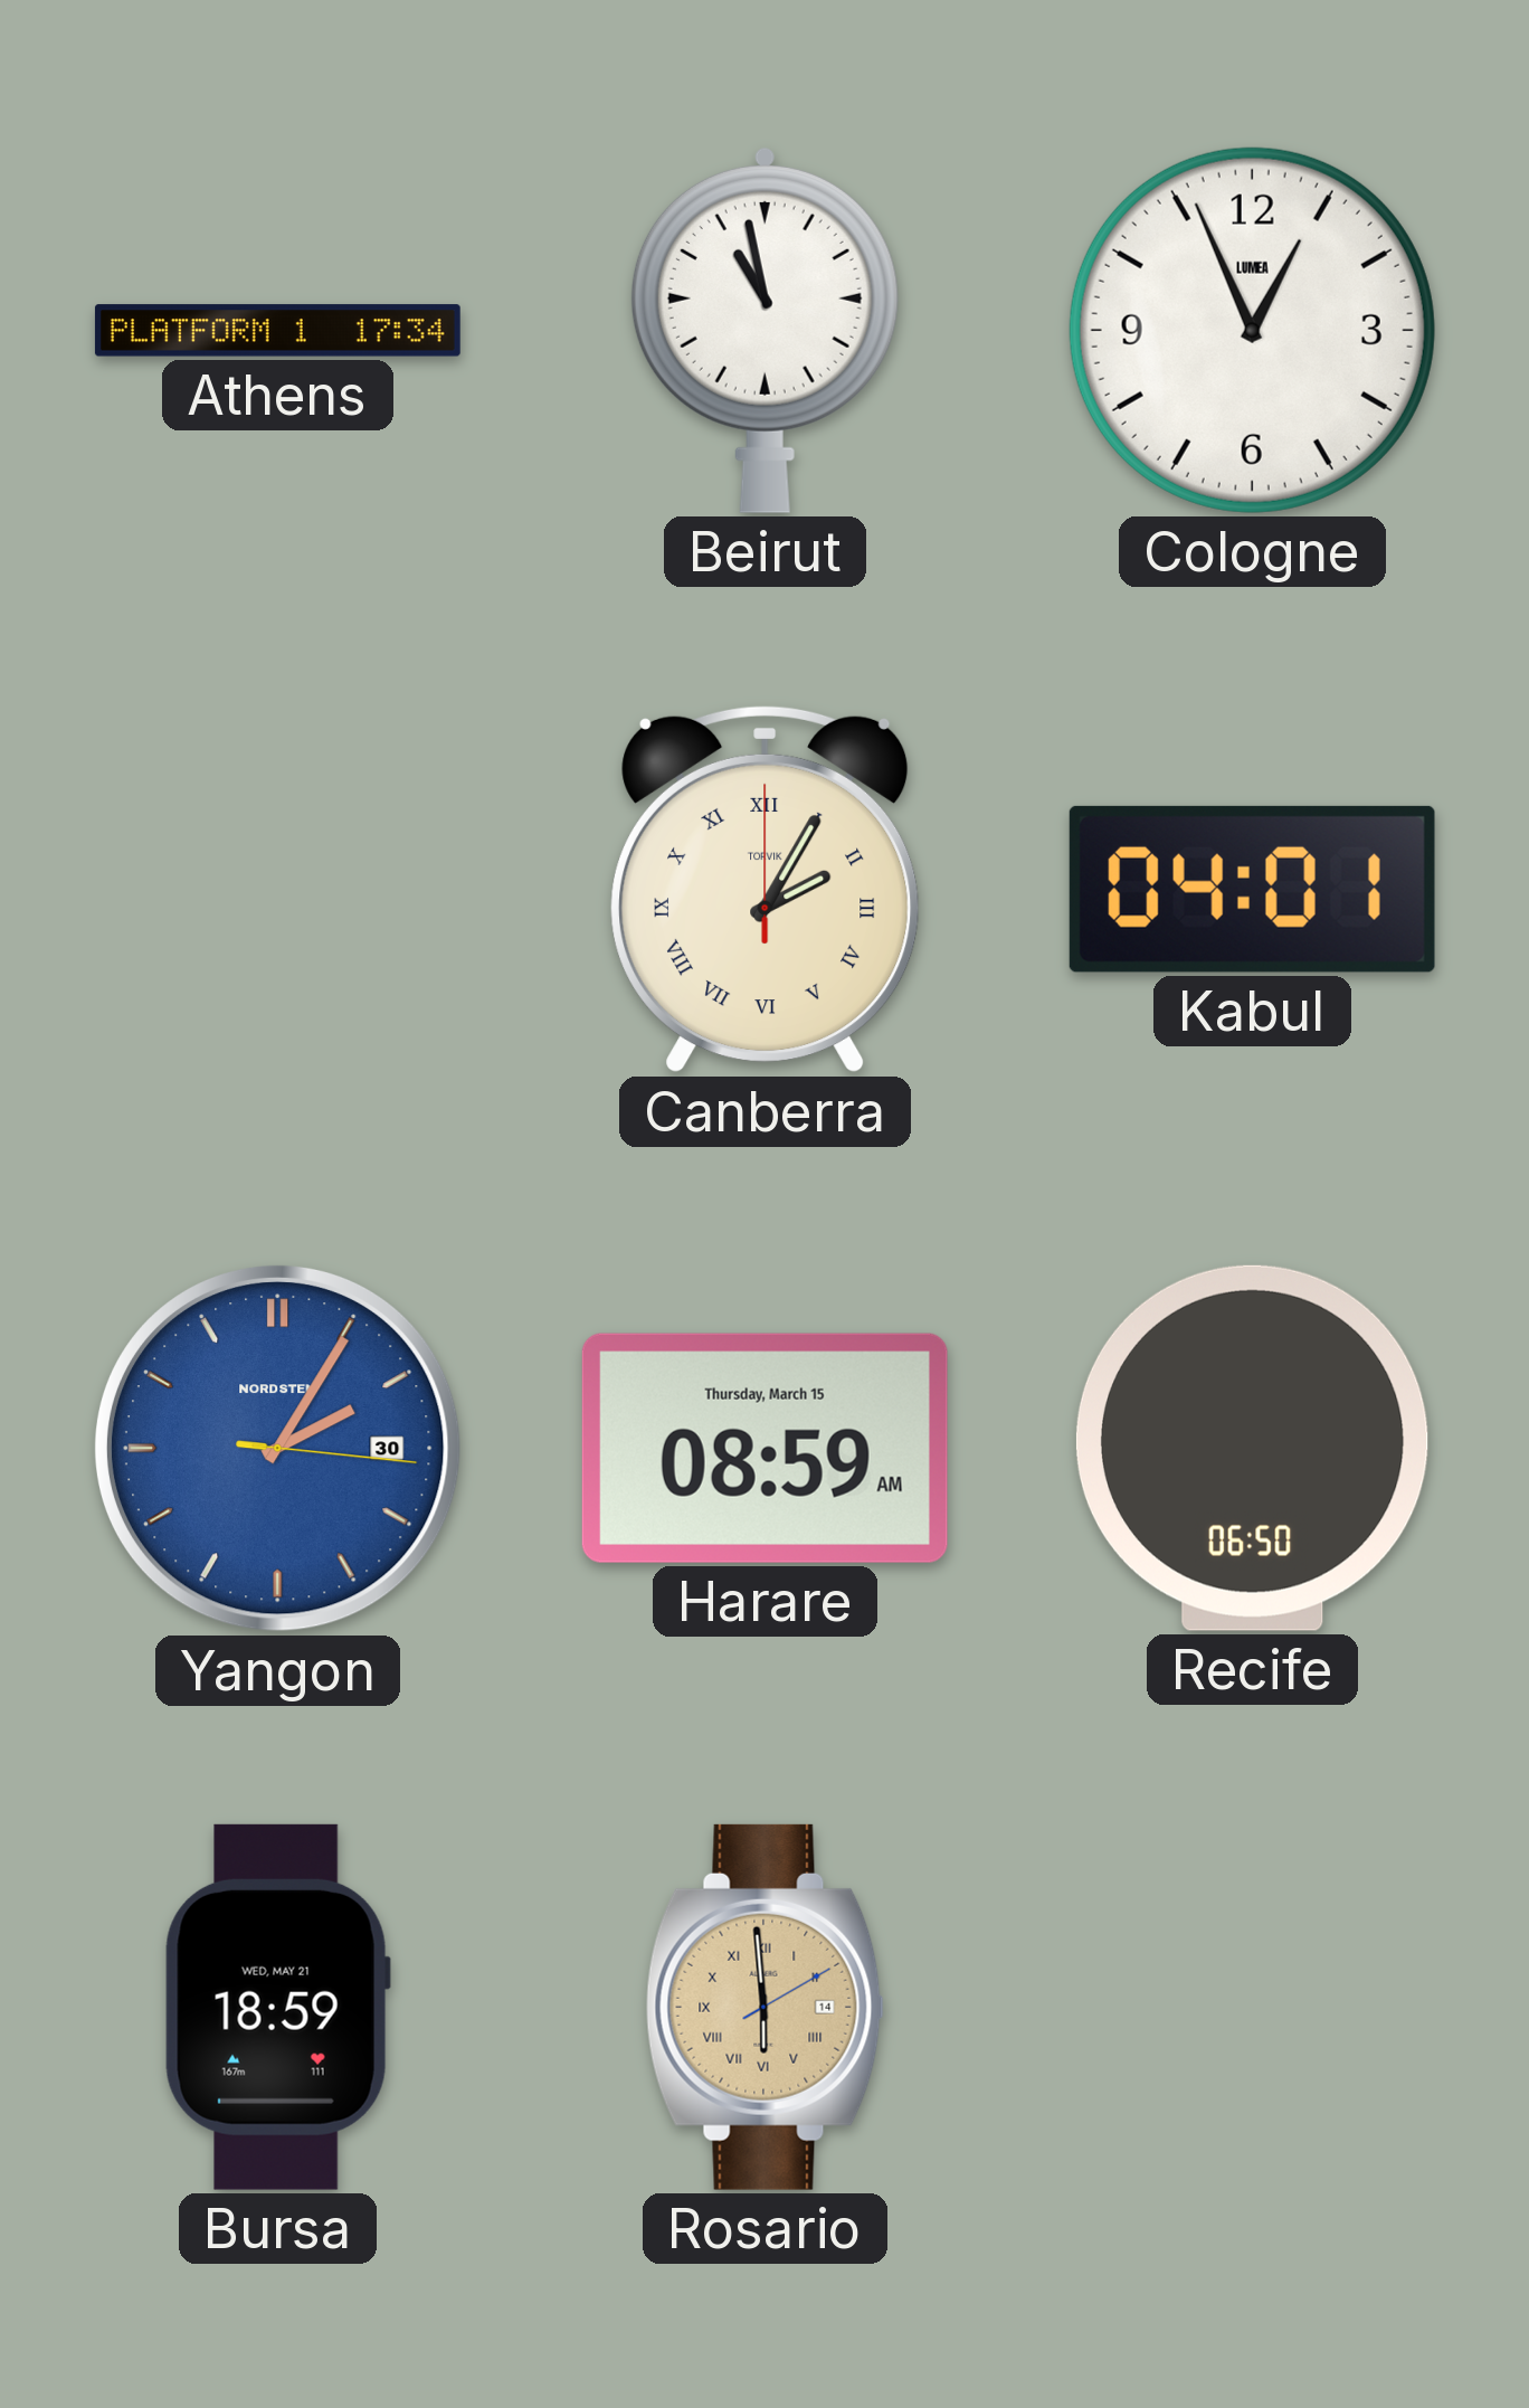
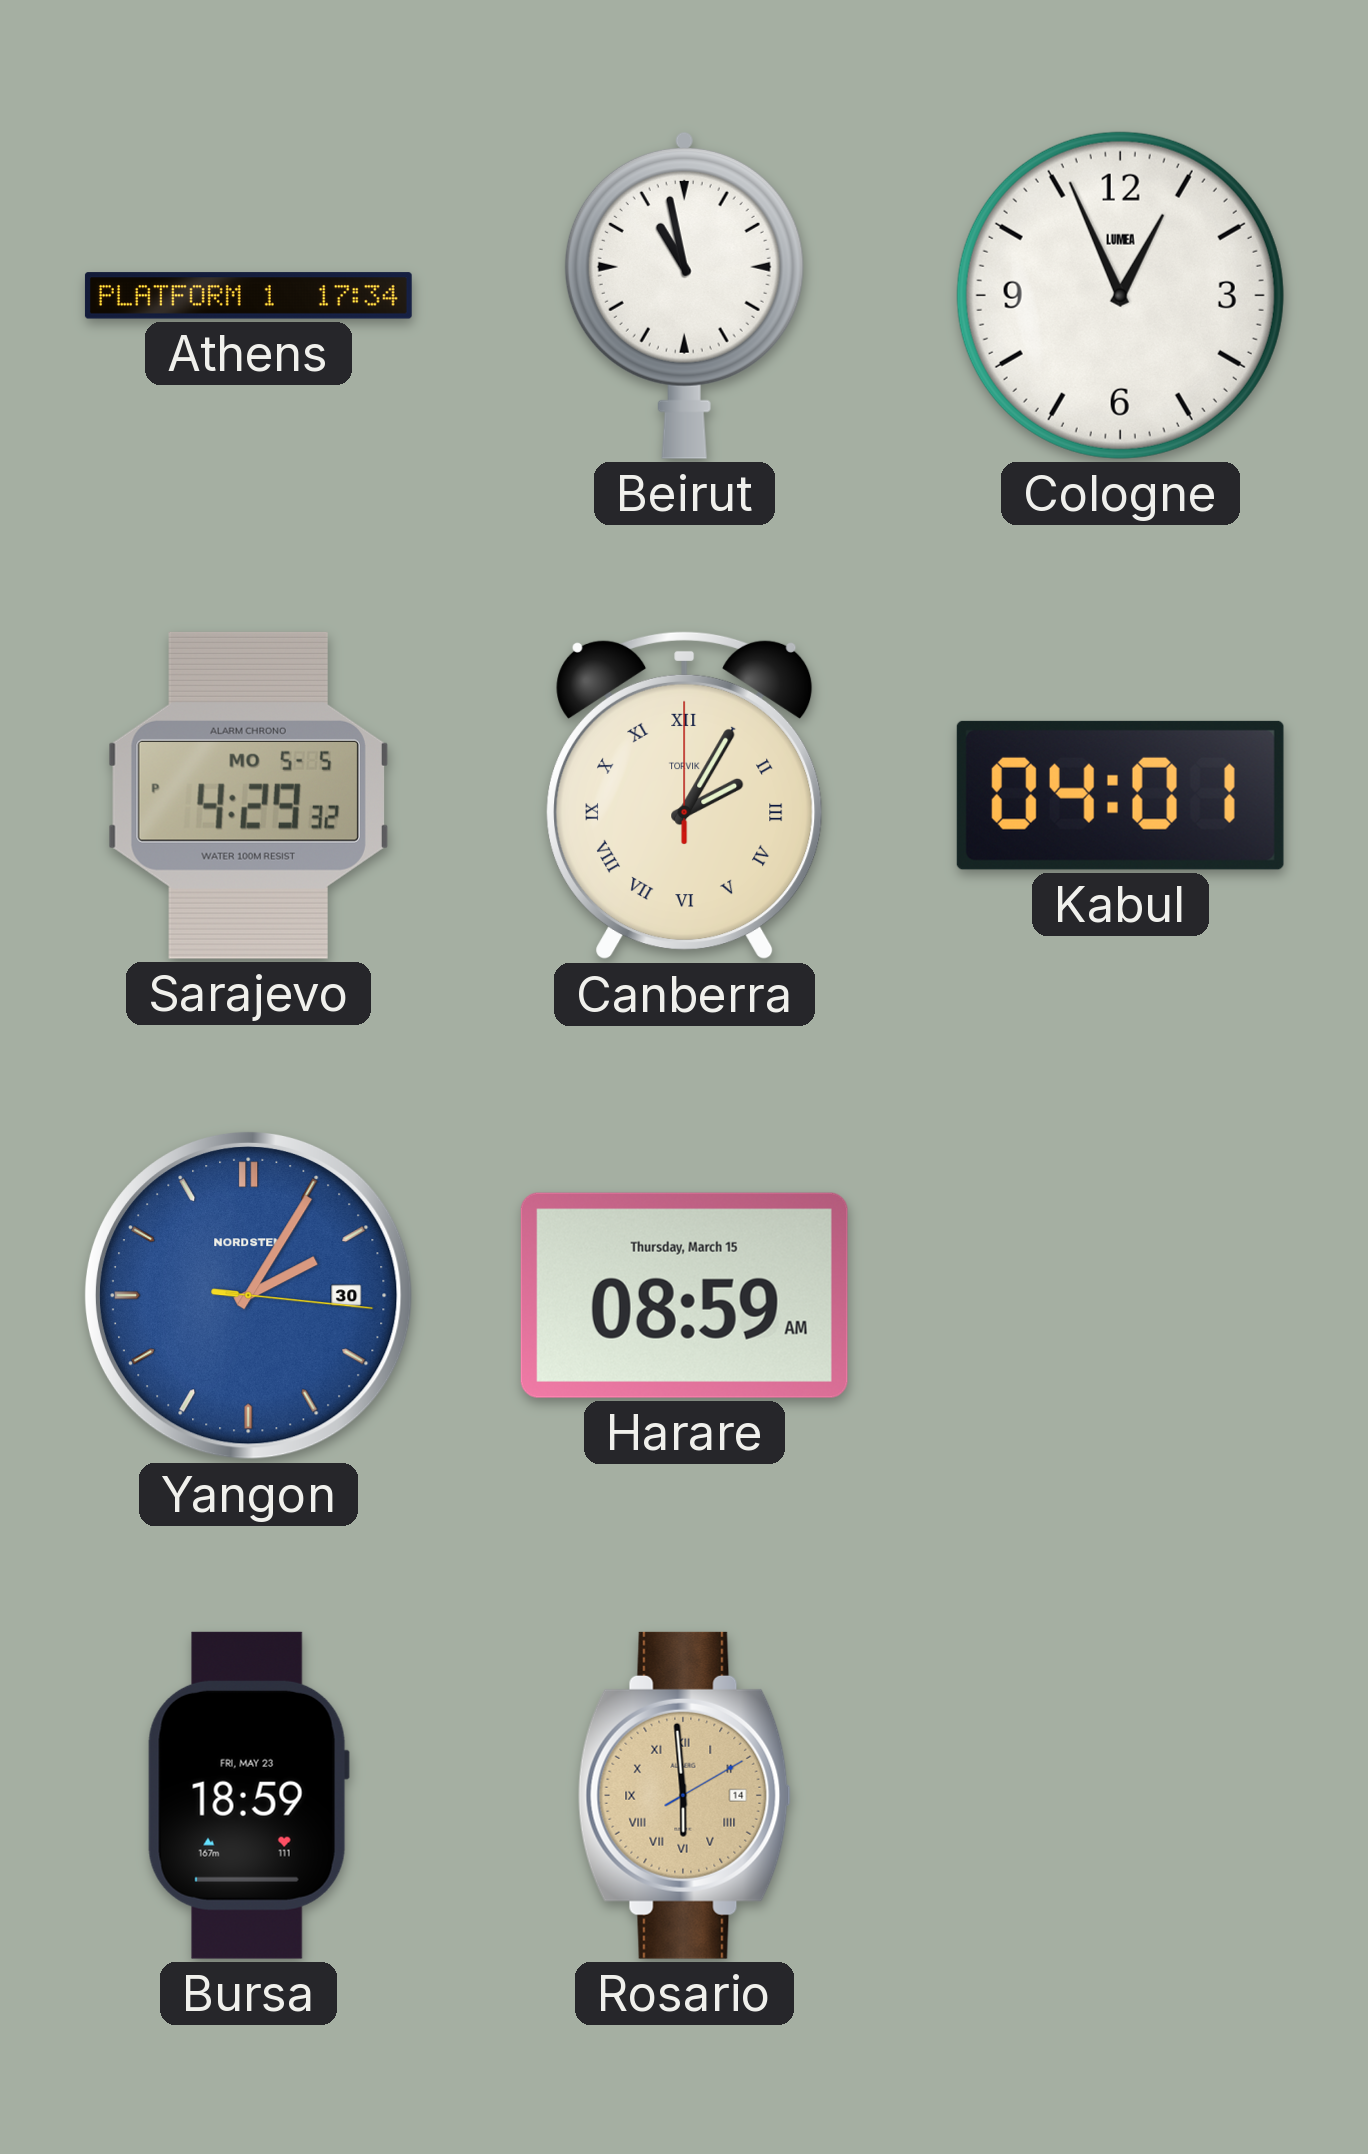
Sarajevo: none -> 4:29 (248, 795)
Recife: 06:50 -> none (1252, 1448)
Bursa date: WED, MAY 21 -> FRI, MAY 23 (248, 1795)
